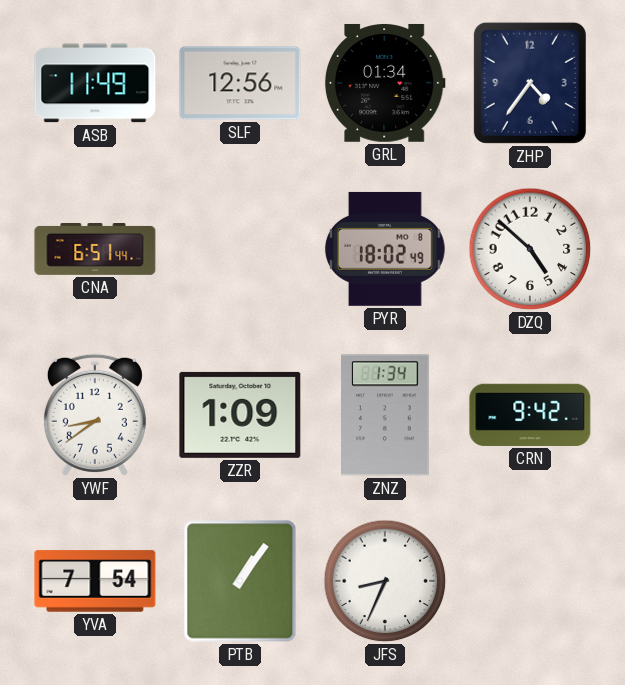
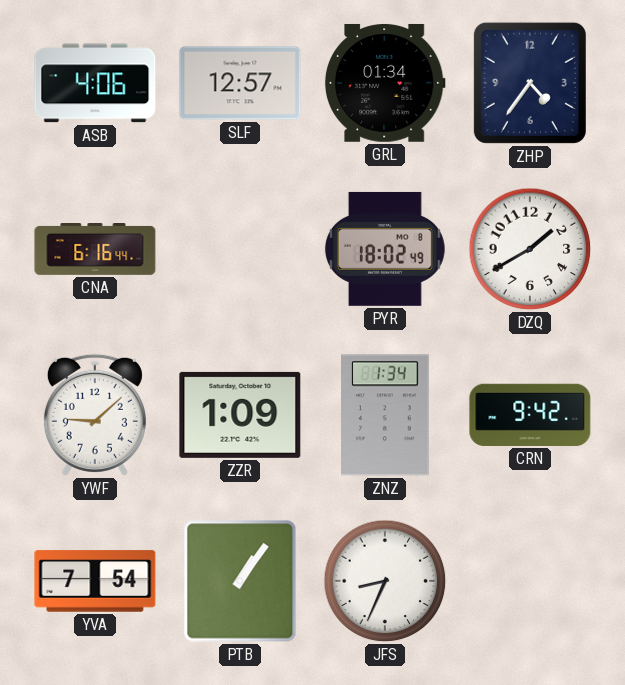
ASB: 11:49 -> 4:06 (95, 83)
SLF: 12:56 -> 12:57 (240, 83)
CNA: 6:51 -> 6:16 (95, 250)
DZQ: 4:52 -> 1:40 (530, 249)
YWF: 8:39 -> 9:08 (95, 415)
